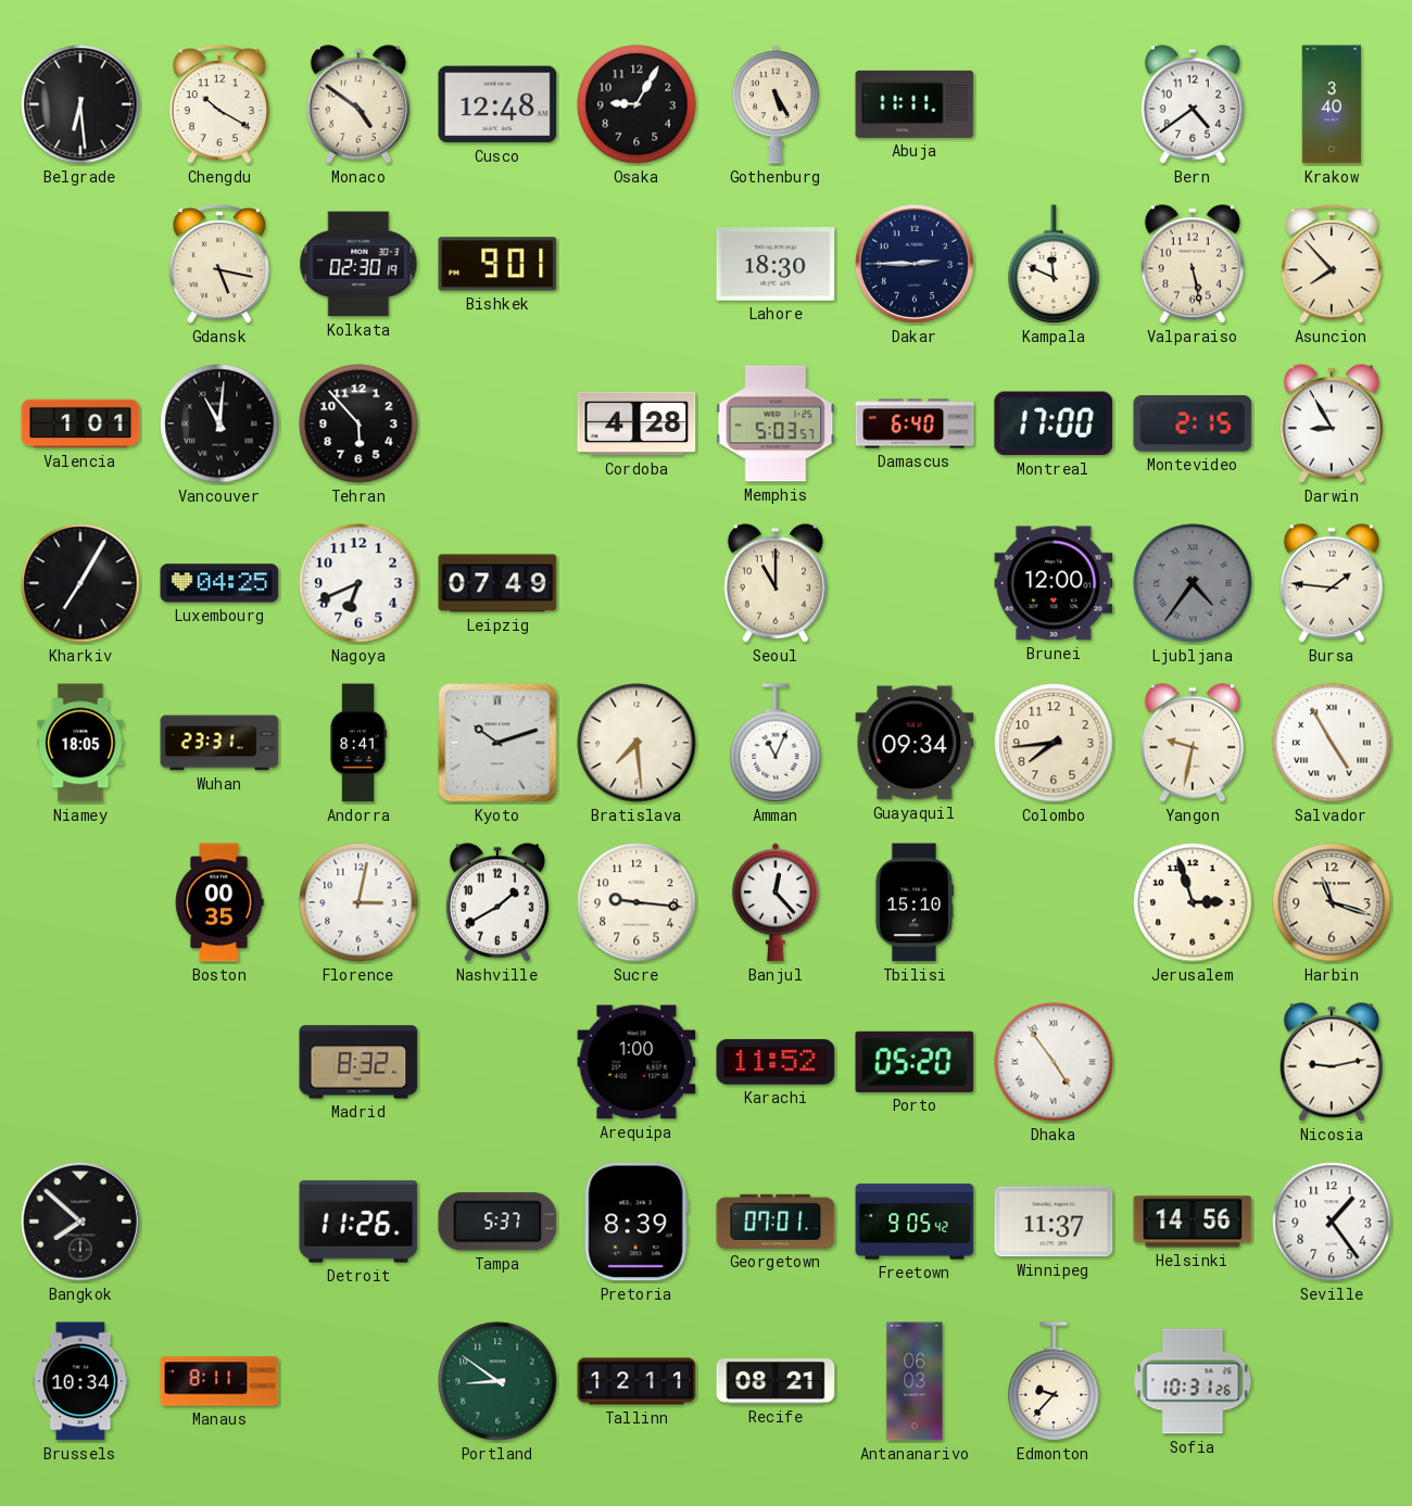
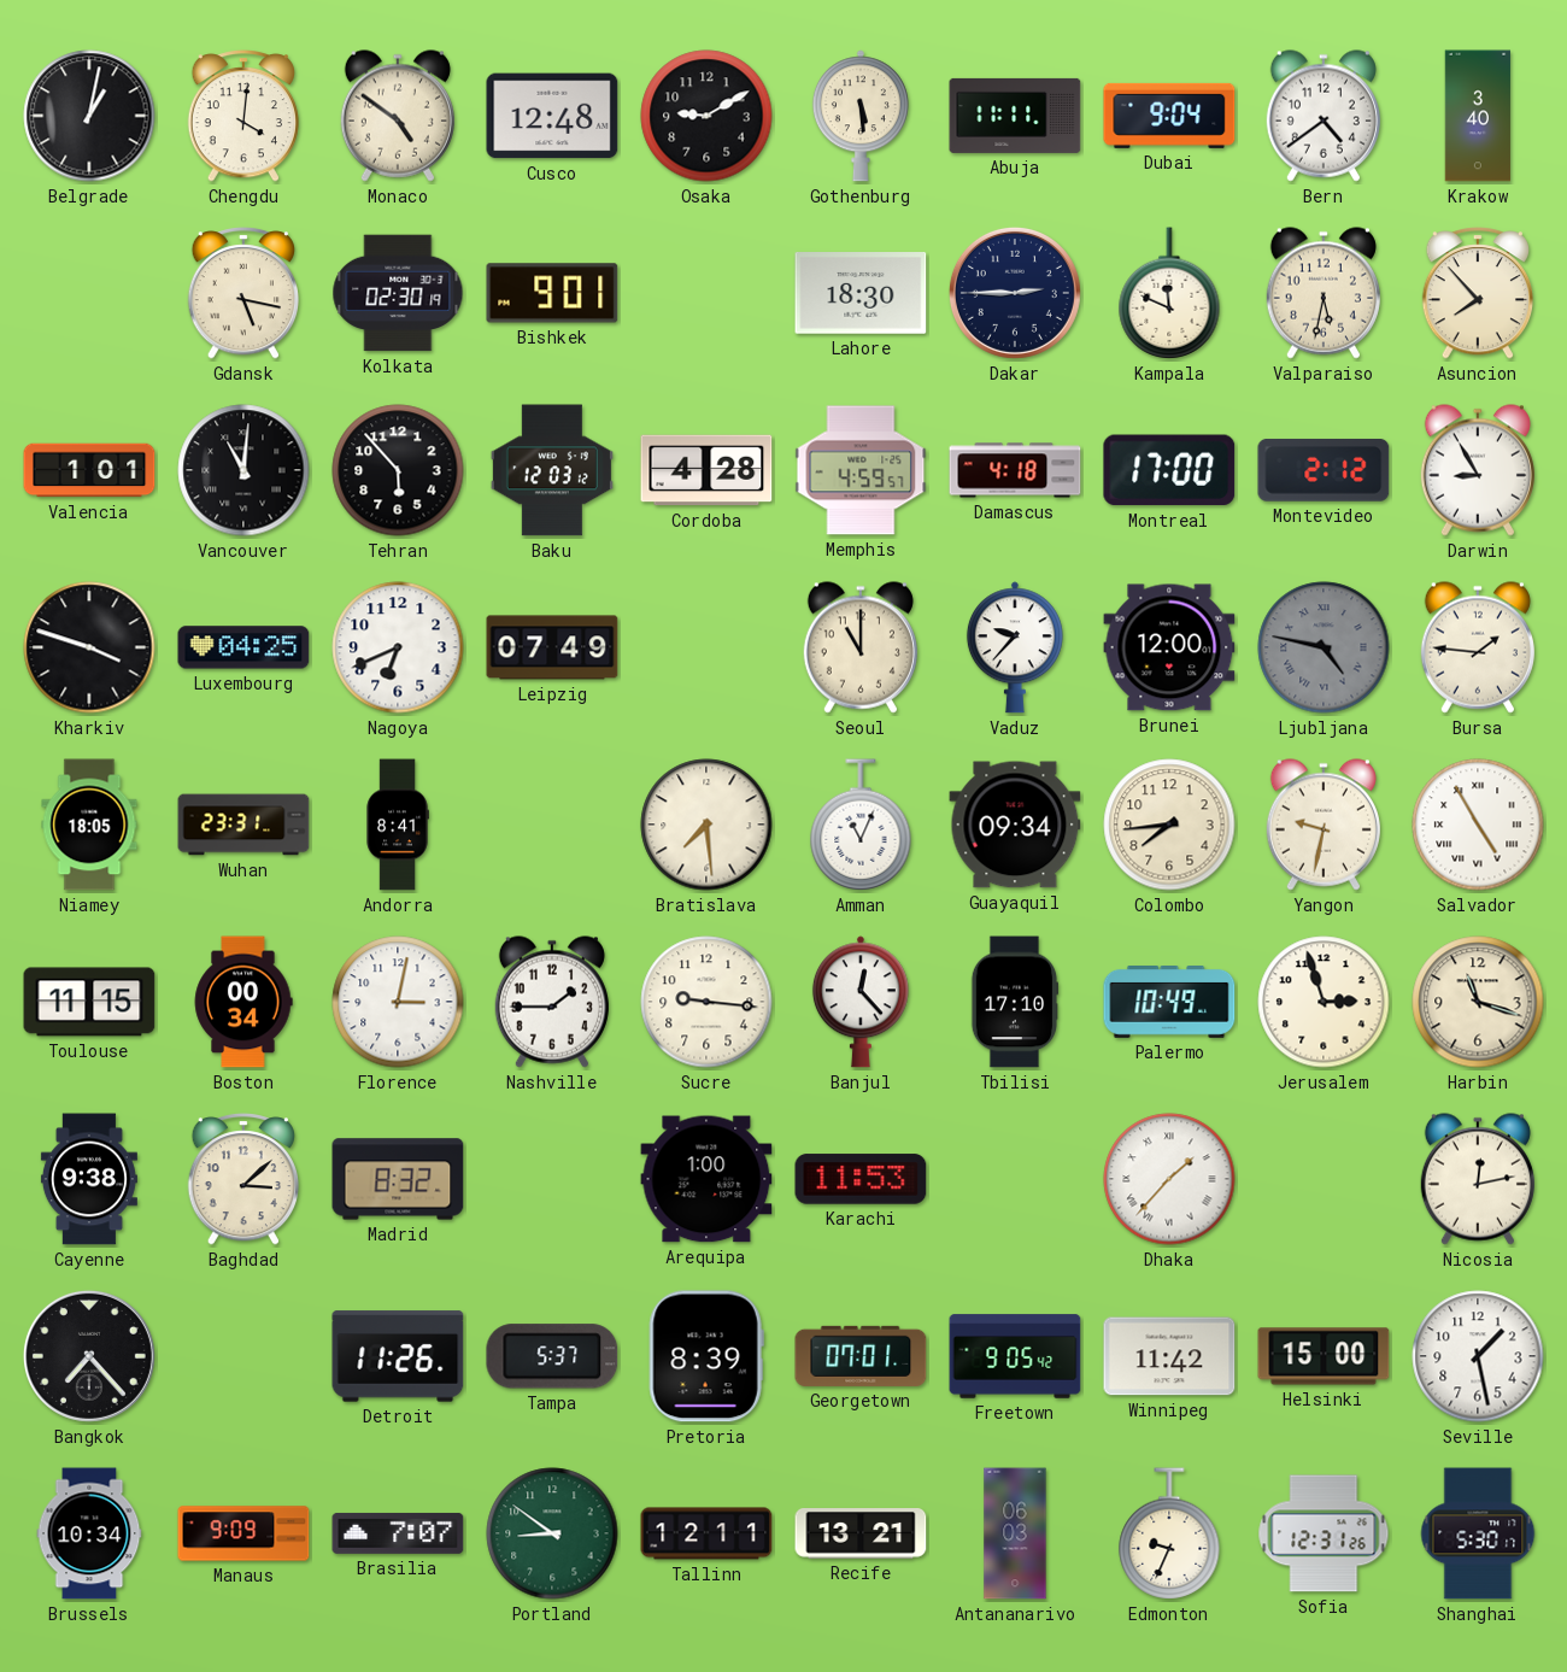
Belgrade: 6:29 -> 1:02 (89, 116)
Chengdu: 10:20 -> 4:01 (242, 117)
Osaka: 9:05 -> 9:10 (706, 116)
Gothenburg: 5:25 -> 5:29 (861, 116)
Dubai: none -> 9:04 (1169, 116)
Valparaiso: 5:28 -> 5:32 (1324, 293)
Baku: none -> 12:03 (552, 470)
Memphis: 5:03 -> 4:59 (861, 470)
Damascus: 6:40 -> 4:18 (1015, 470)
Montevideo: 2:15 -> 2:12 (1324, 470)
Kharkiv: 7:05 -> 3:48 (89, 647)
Vaduz: none -> 9:37 (1015, 647)
Ljubljana: 4:36 -> 4:47 (1324, 647)
Kyoto: 10:12 -> none (497, 743)
Toulouse: none -> 11:15 (89, 1002)
Boston: 00:35 -> 00:34 (243, 1002)
Nashville: 1:40 -> 1:45 (552, 1002)
Tbilisi: 15:10 -> 17:10 (1015, 1002)
Palermo: none -> 10:49 (1169, 1003)
Cayenne: none -> 9:38 (89, 1179)
Baghdad: none -> 3:08 (242, 1180)
Karachi: 11:52 -> 11:53 (861, 1179)
Porto: 05:20 -> none (915, 1062)
Dhaka: 4:54 -> 1:37 (1169, 1179)
Nicosia: 9:13 -> 12:13 (1478, 1179)
Bangkok: 7:52 -> 7:23 (89, 1356)
Winnipeg: 11:37 -> 11:42 (1169, 1356)
Helsinki: 14:56 -> 15:00 (1324, 1356)
Seville: 1:24 -> 1:28 (1478, 1356)
Manaus: 8:11 -> 9:09 (243, 1533)
Brasilia: none -> 7:07 (398, 1533)
Recife: 08:21 -> 13:21 (861, 1535)
Edmonton: 9:37 -> 9:34 (1169, 1533)
Sofia: 10:31 -> 12:31 (1324, 1533)
Shanghai: none -> 5:30 (1478, 1533)
